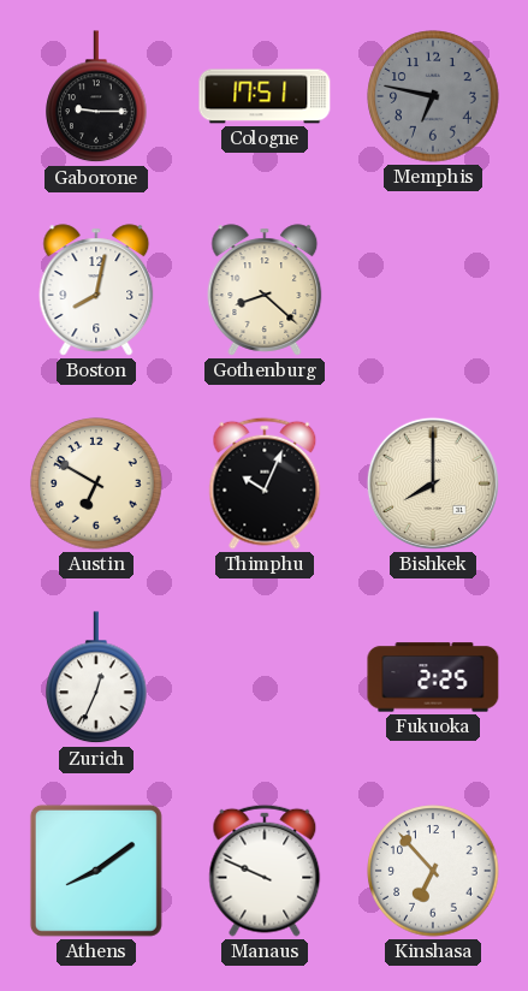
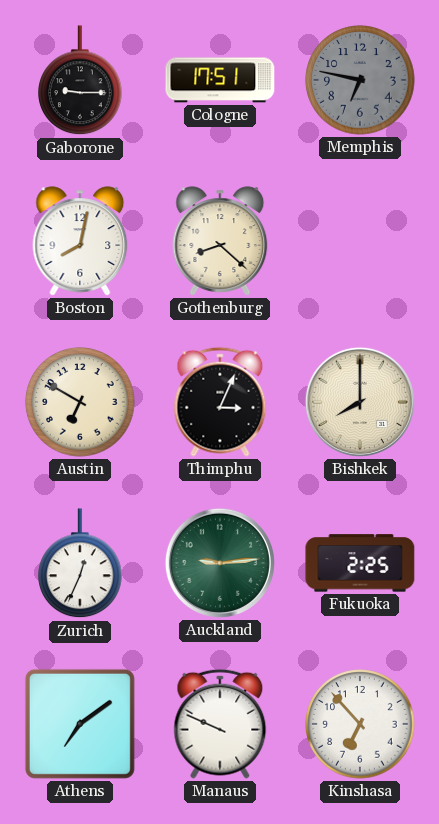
Thimphu: 10:04 -> 3:04 (220, 402)
Auckland: none -> 9:14 (220, 563)
Athens: 8:09 -> 7:09 (80, 724)
